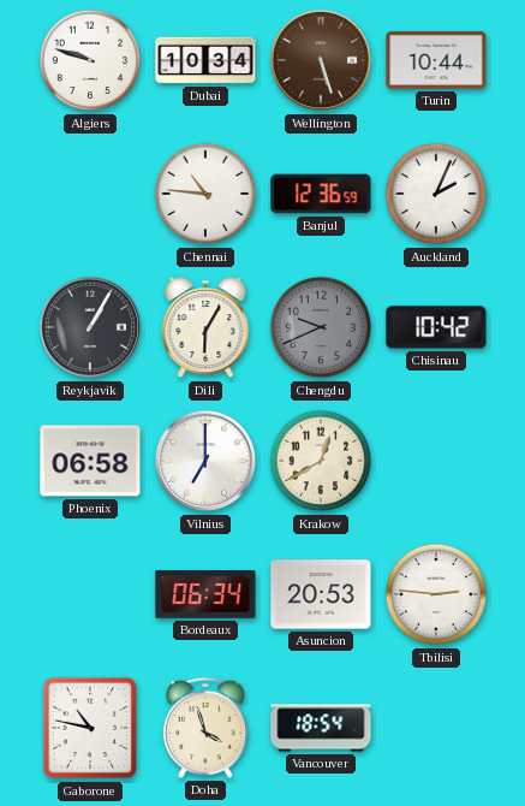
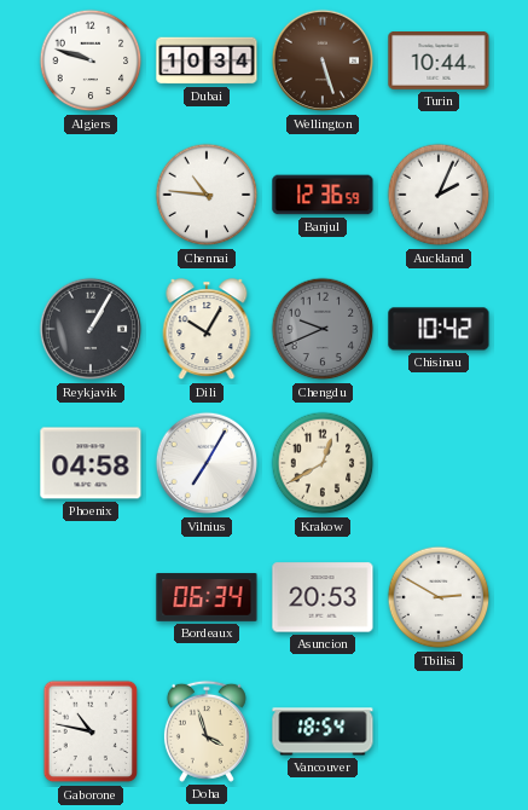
Dili: 6:05 -> 10:05 (207, 330)
Phoenix: 06:58 -> 04:58 (91, 463)
Vilnius: 7:00 -> 7:05 (207, 463)
Tbilisi: 2:46 -> 2:50 (439, 597)
